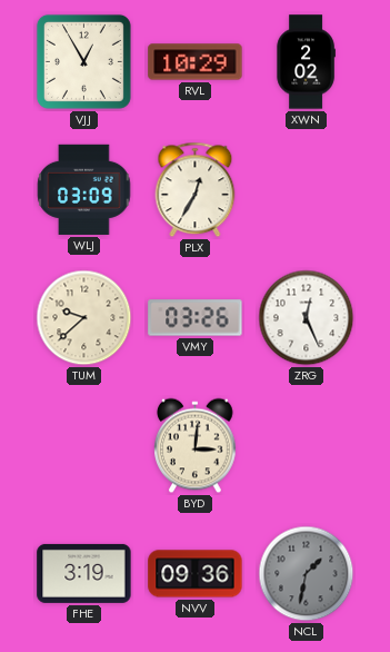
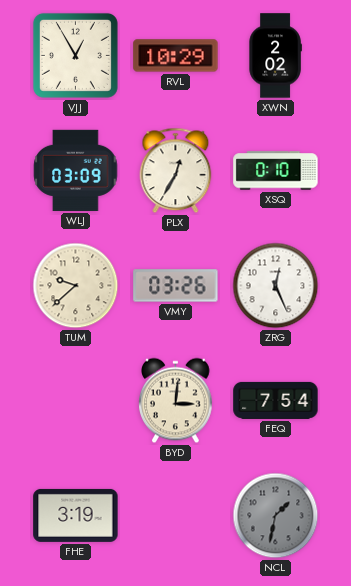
XSQ: none -> 0:10 (276, 171)
FEQ: none -> 7:54 (276, 400)
NVV: 09:36 -> none (196, 574)
